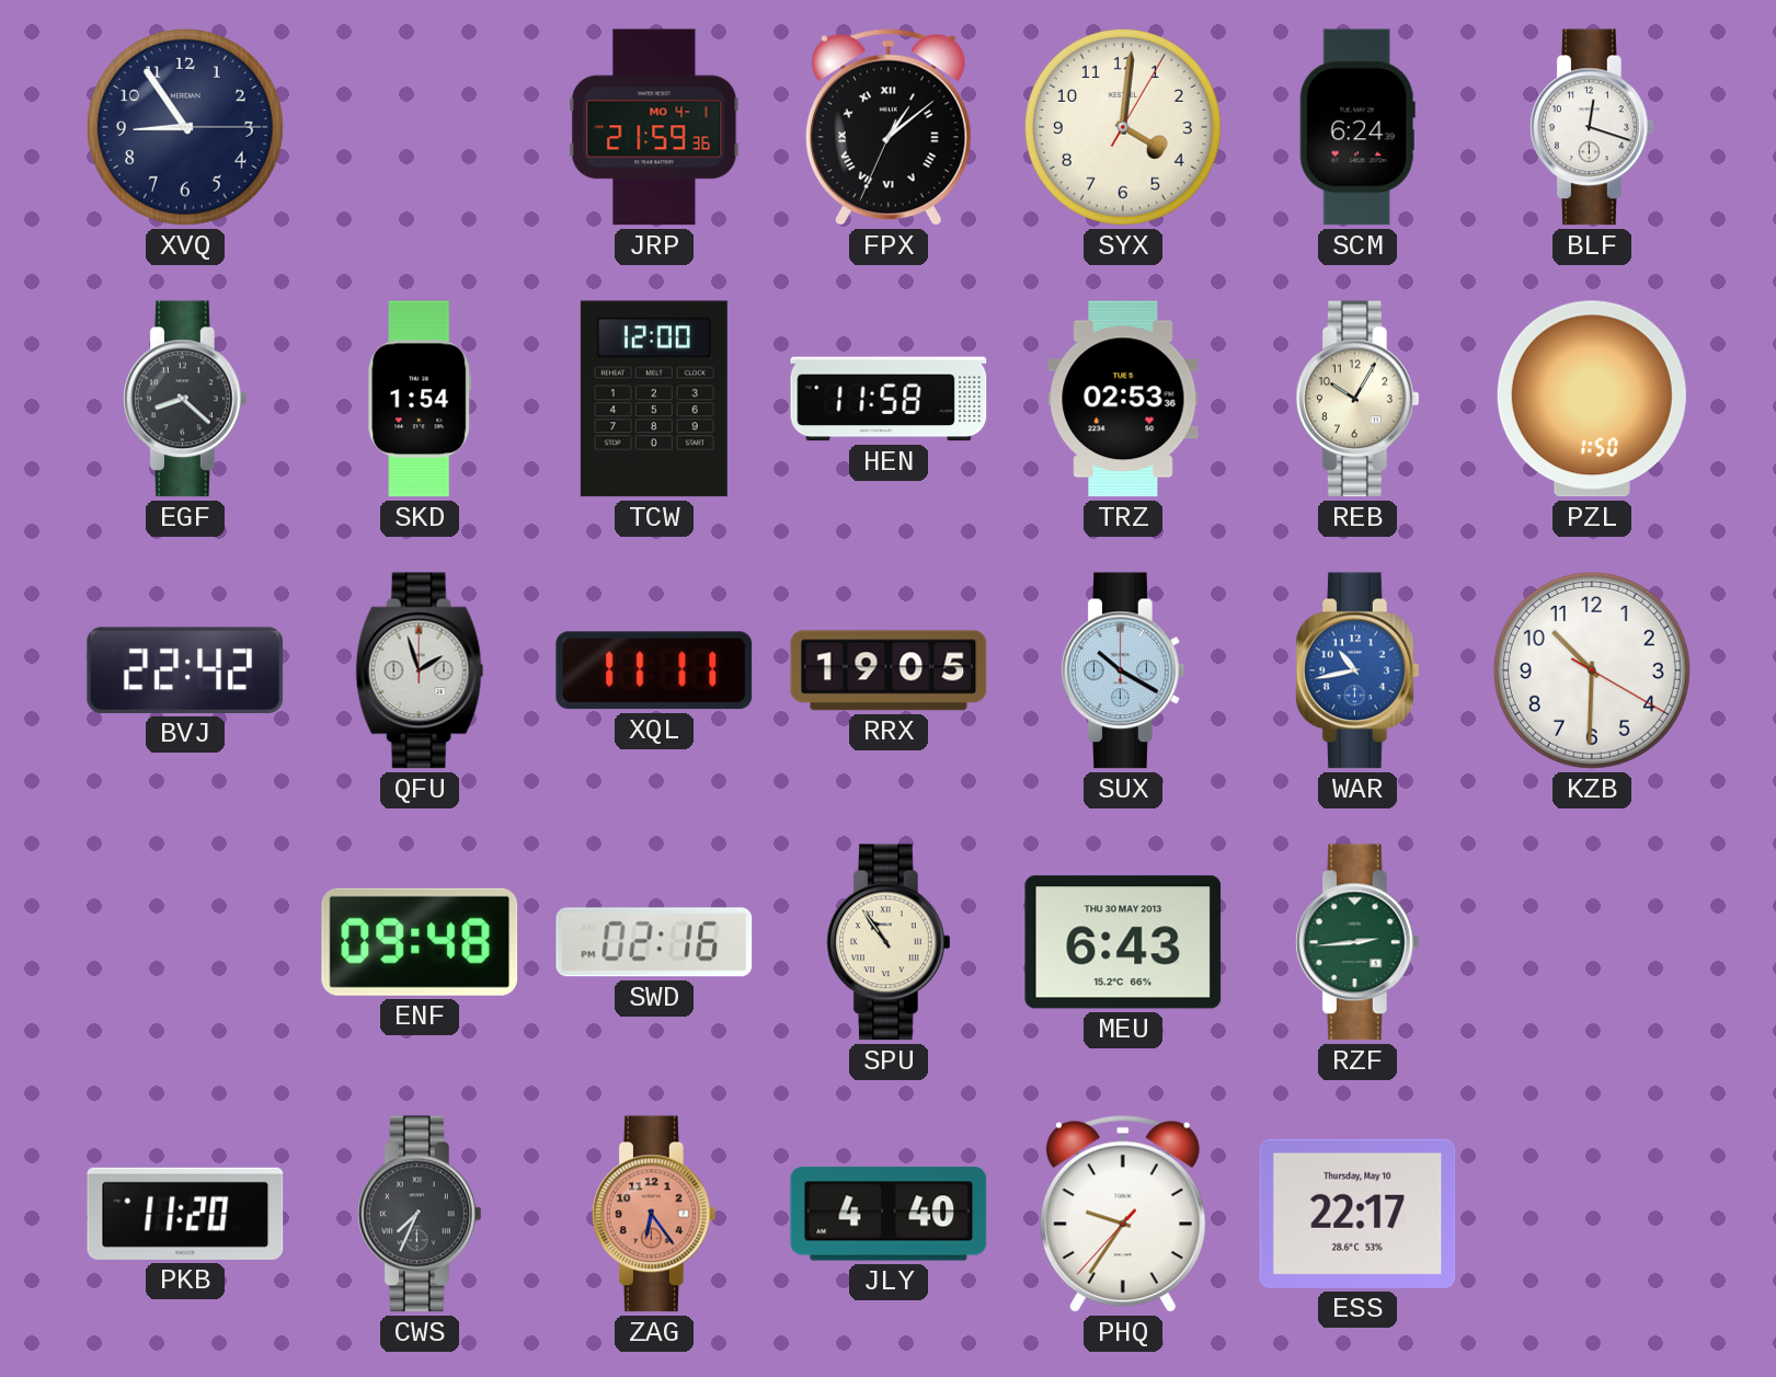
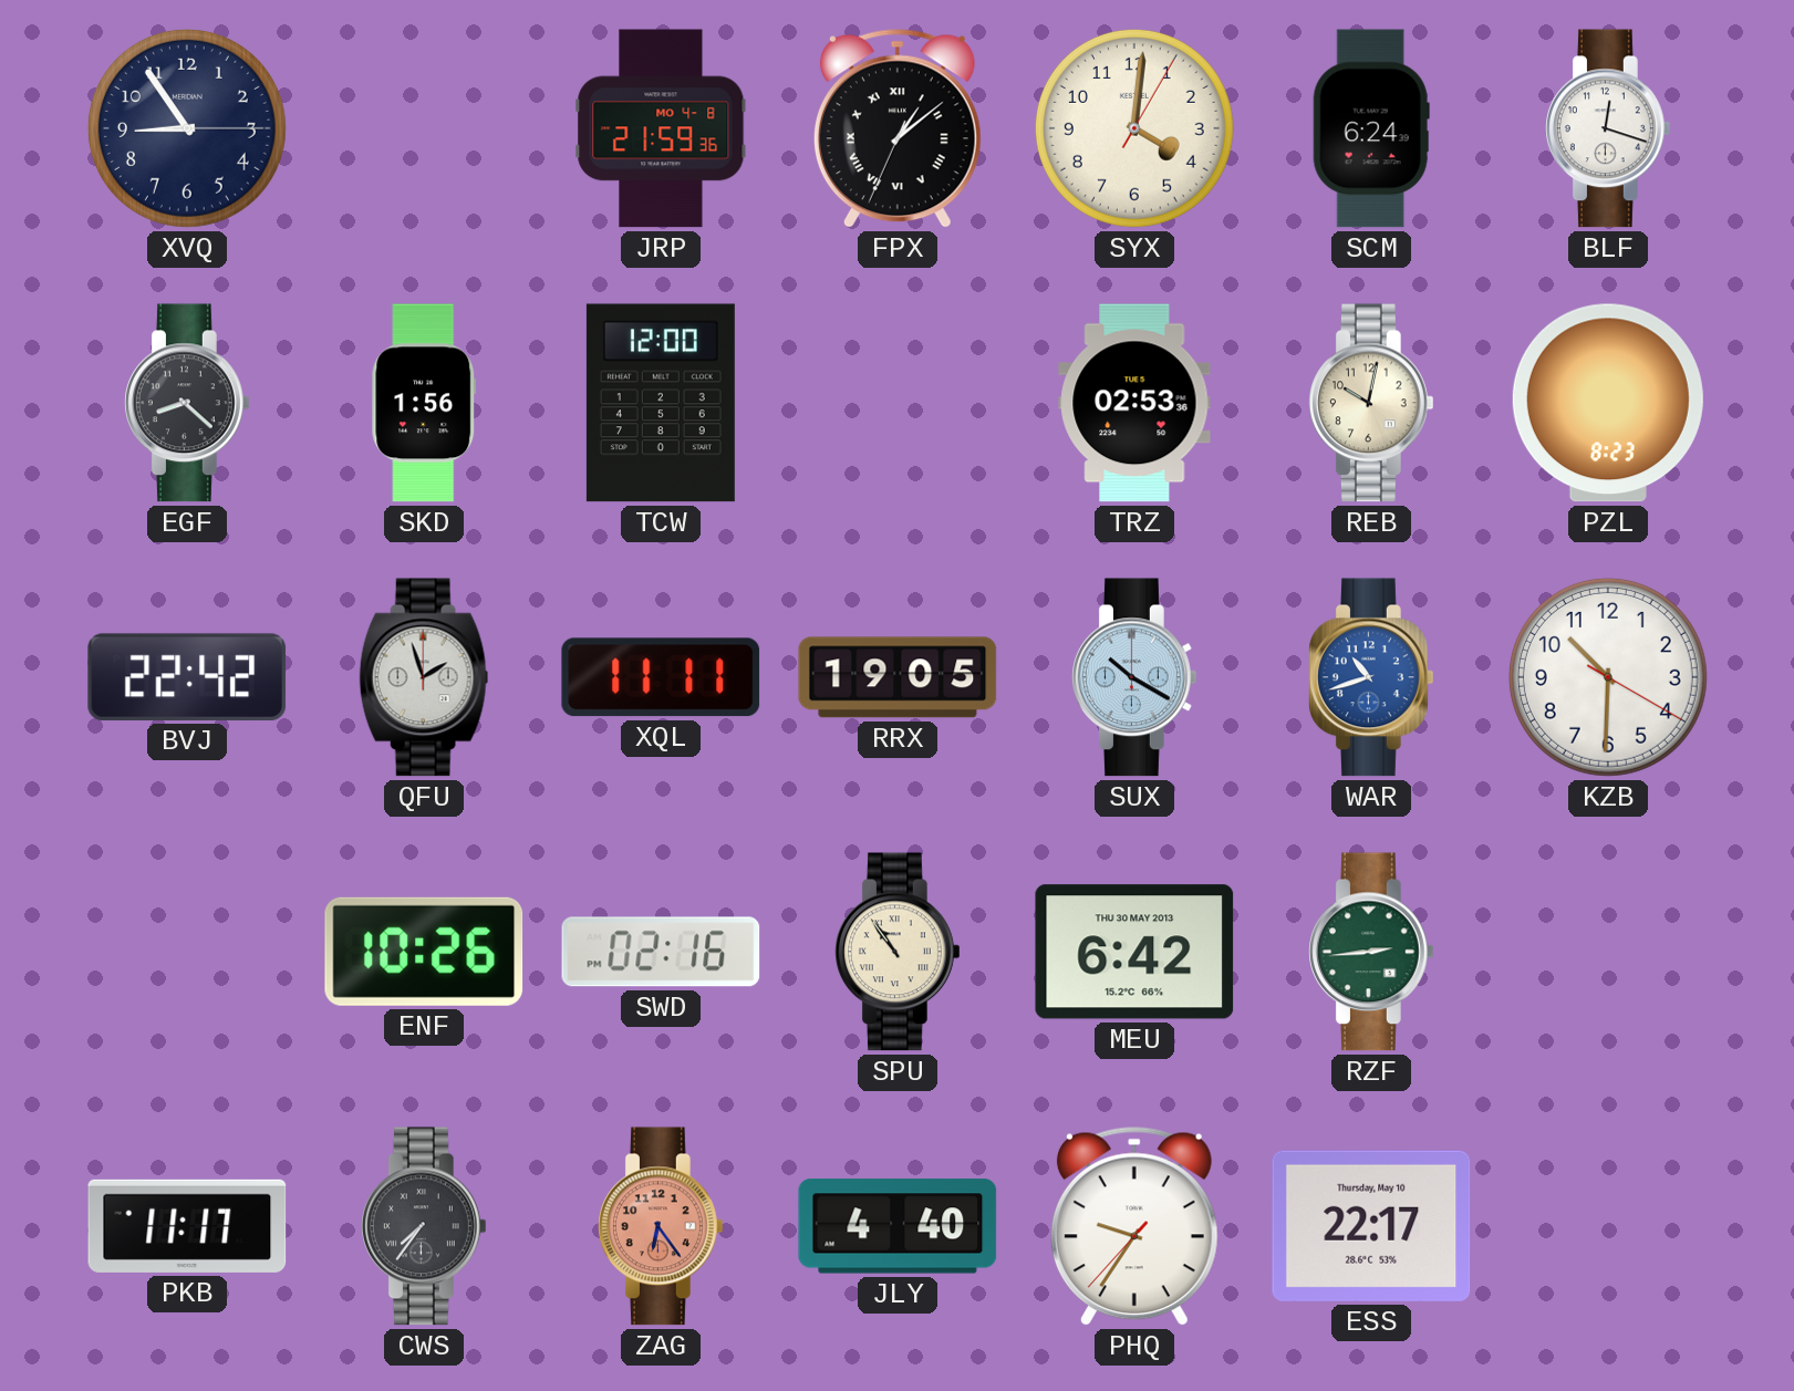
JRP date: MO 4-1 -> MO 4-8 (661, 128)
SKD: 1:54 -> 1:56 (424, 403)
HEN: 11:58 -> none (889, 399)
REB: 10:05 -> 10:02 (1372, 403)
PZL: 1:50 -> 8:23 (1608, 403)
WAR: 10:43 -> 10:42 (1372, 677)
ENF: 09:48 -> 10:26 (424, 952)
MEU: 6:43 -> 6:42 (1134, 952)
PKB: 11:20 -> 11:17 (187, 1226)
CWS: 7:34 -> 7:36 (425, 1226)
